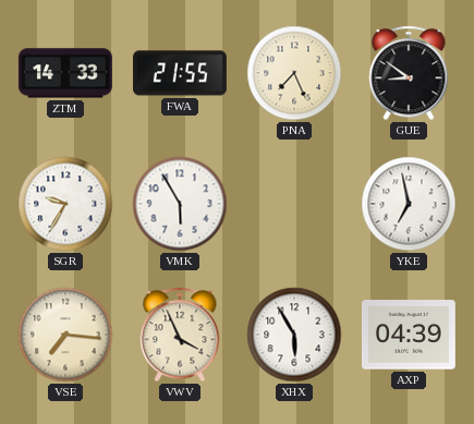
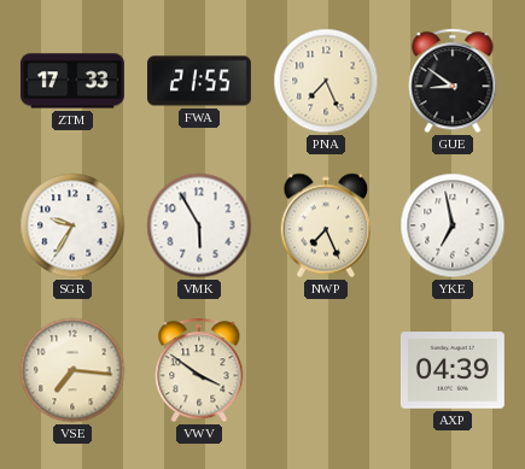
ZTM: 14:33 -> 17:33 (72, 81)
NWP: none -> 7:26 (326, 225)
VWV: 3:56 -> 3:51 (199, 370)
XHX: 5:55 -> none (294, 335)
